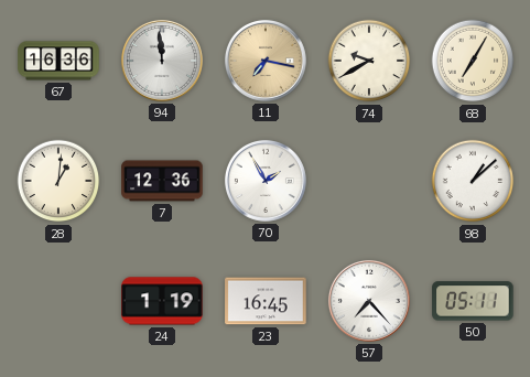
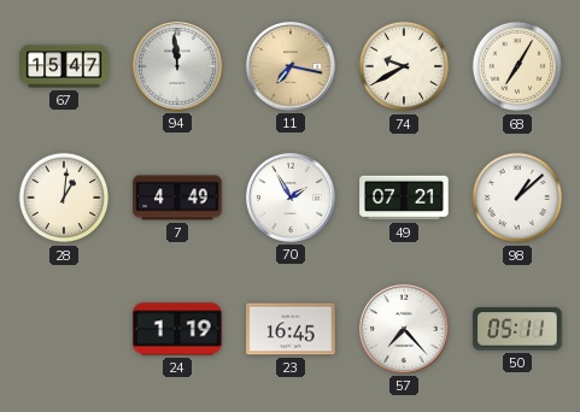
67: 16:36 -> 15:47 (64, 66)
7: 12:36 -> 4:49 (177, 198)
49: none -> 07:21 (404, 198)
